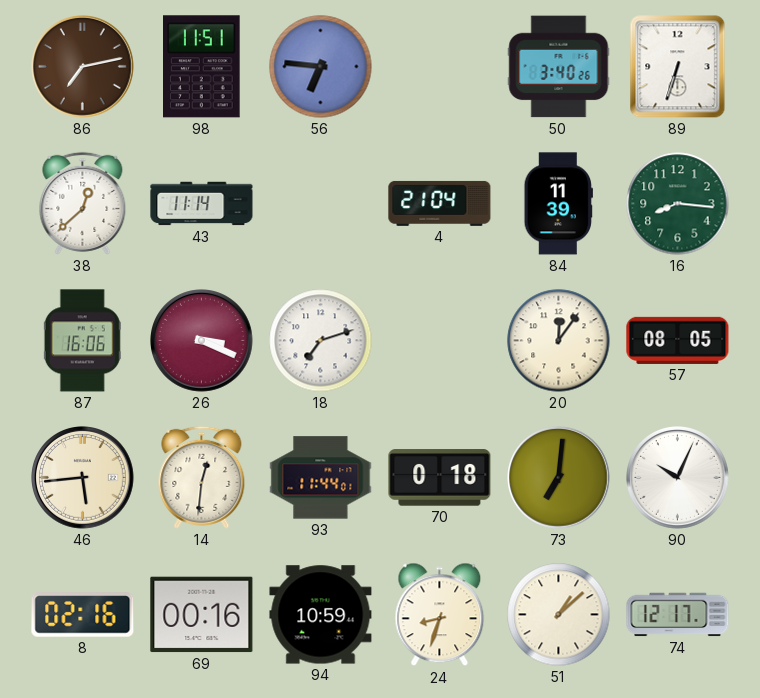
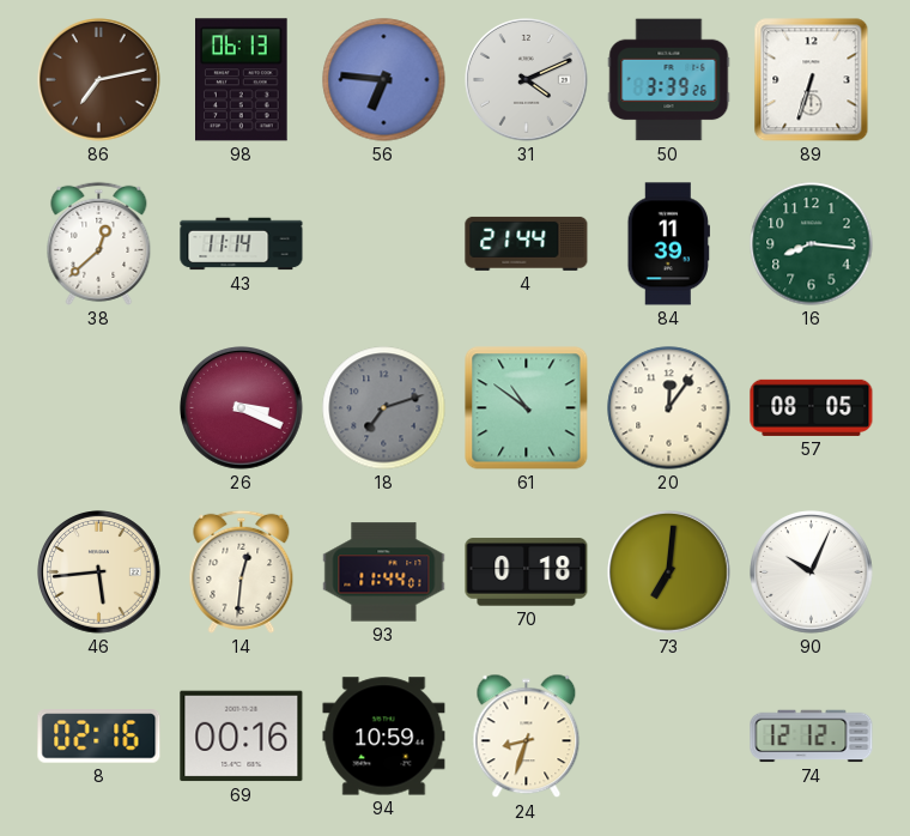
98: 11:51 -> 06:13 (242, 80)
31: none -> 4:11 (527, 80)
50: 3:40 -> 3:39 (669, 80)
4: 21:04 -> 21:44 (527, 243)
87: 16:06 -> none (82, 341)
18 dial: white -> grey (384, 408)
61: none -> 10:51 (527, 408)
51: 1:08 -> none (559, 615)
74: 12:17 -> 12:12 (812, 737)
